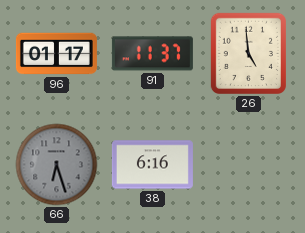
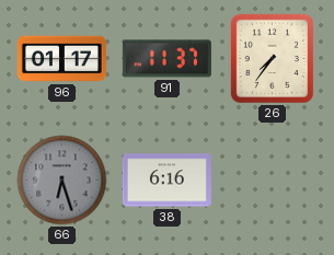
26: 4:59 -> 7:36 (272, 58)
